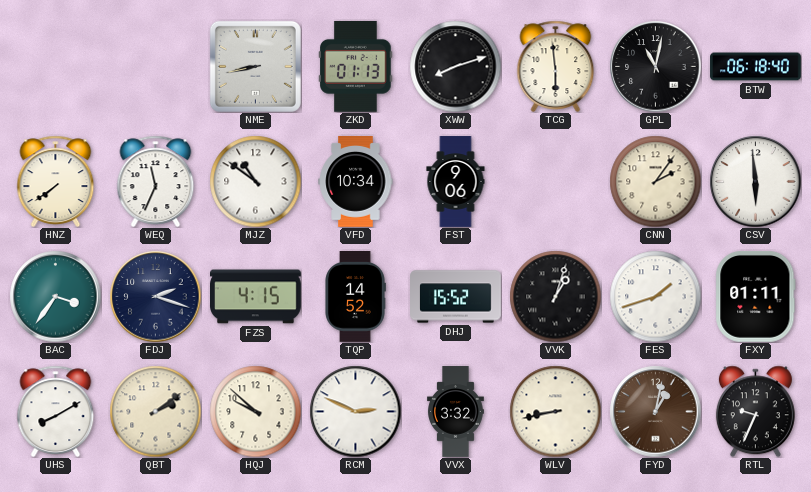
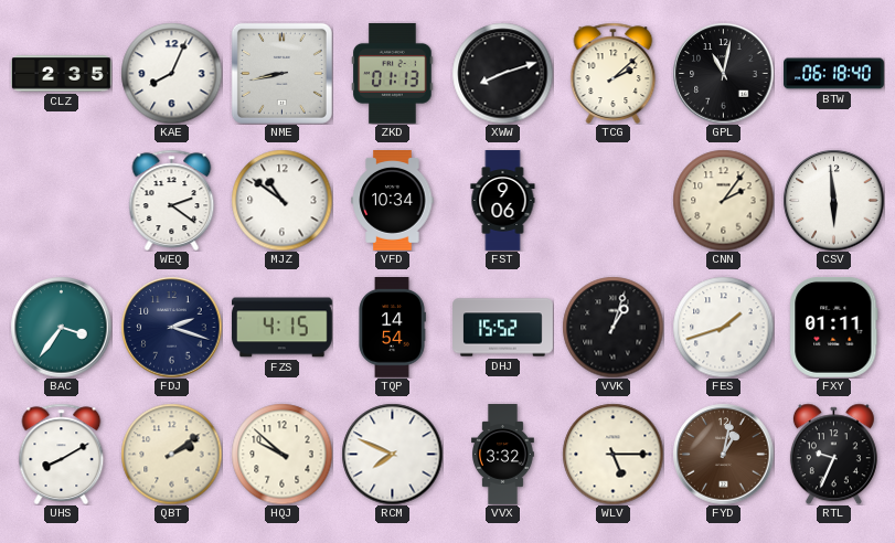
CLZ: none -> 2:35 (62, 74)
KAE: none -> 8:04 (171, 73)
TCG: 5:59 -> 2:08 (614, 73)
HNZ: 7:39 -> none (56, 181)
WEQ: 11:34 -> 2:21 (172, 200)
TQP: 14:52 -> 14:54 (392, 328)
RCM: 2:49 -> 7:49 (392, 454)
WLV: 8:43 -> 5:15 (612, 454)
